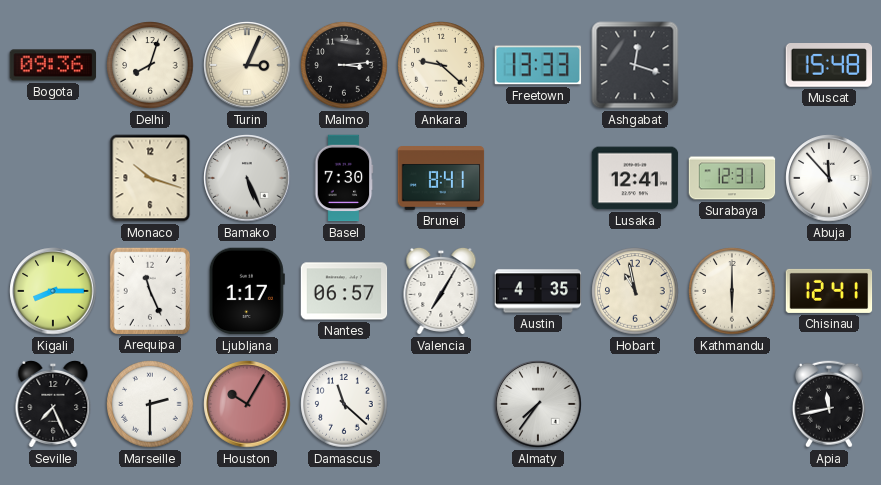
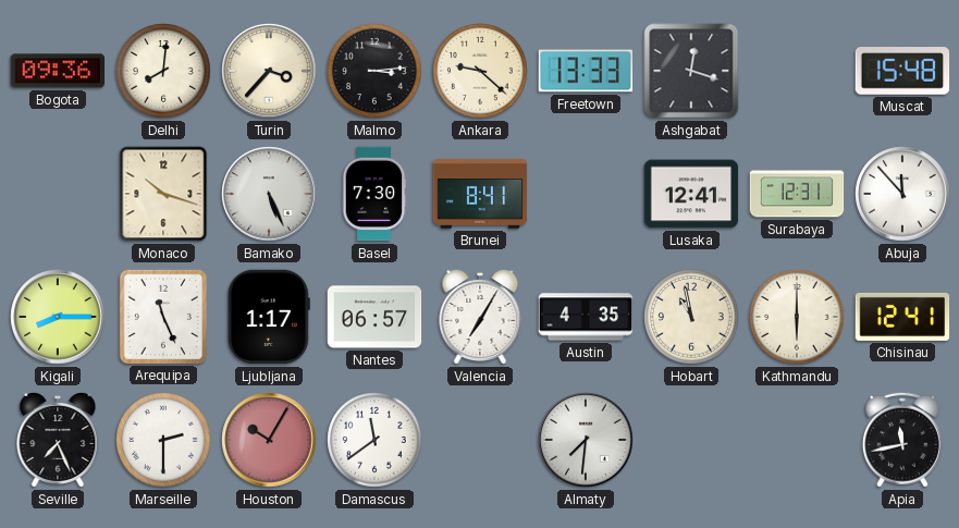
Delhi: 8:03 -> 8:01 (163, 71)
Turin: 3:04 -> 3:37 (269, 71)
Damascus: 11:22 -> 11:39 (374, 440)
Almaty: 7:36 -> 7:31 (586, 440)
